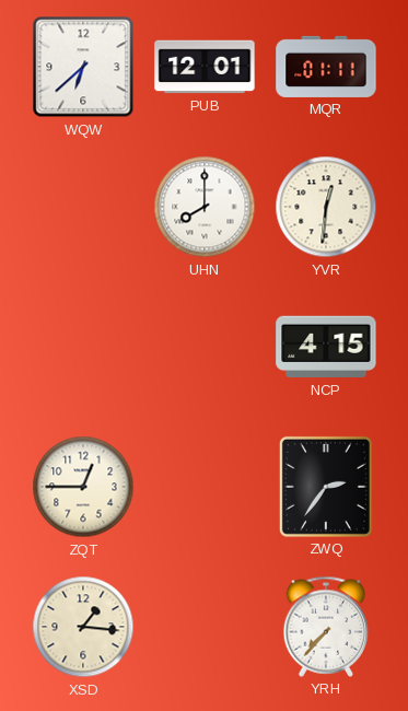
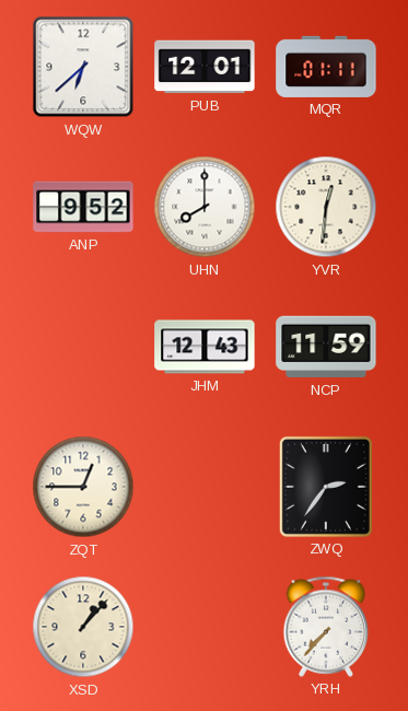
ANP: none -> 9:52 (83, 207)
JHM: none -> 12:43 (205, 347)
NCP: 4:15 -> 11:59 (326, 347)
XSD: 1:16 -> 1:07 (83, 627)
